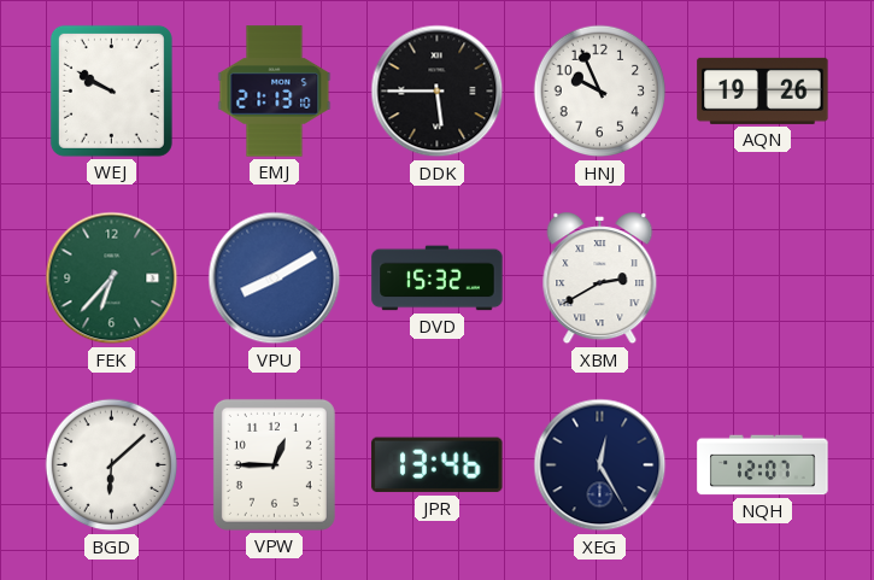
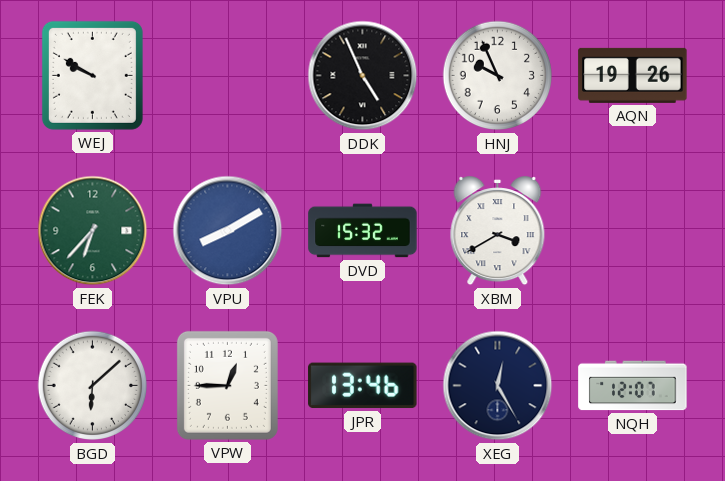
EMJ: 21:13 -> none (275, 92)
DDK: 5:45 -> 4:56 (363, 76)
XBM: 2:40 -> 3:40 (498, 231)
